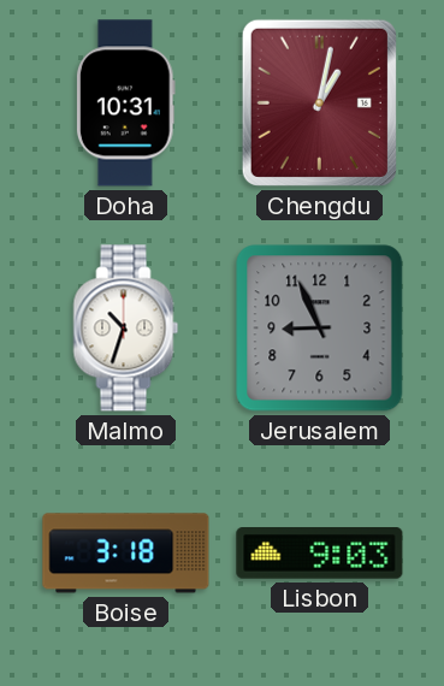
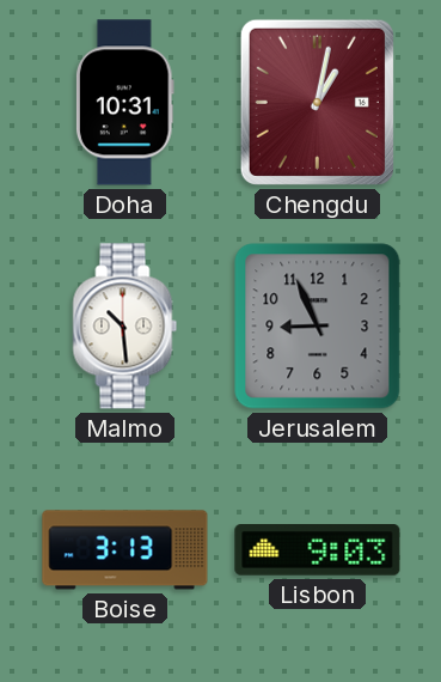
Malmo: 10:33 -> 10:29 (125, 327)
Boise: 3:18 -> 3:13 (125, 550)
